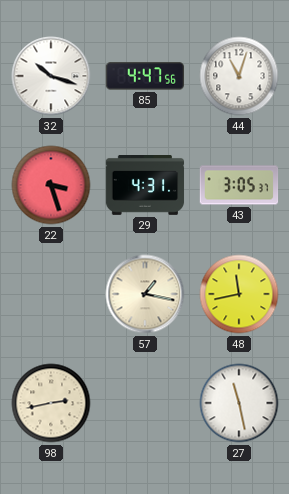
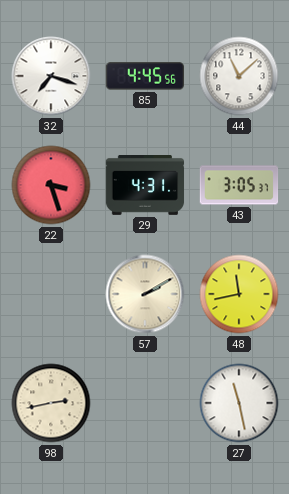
32: 10:18 -> 7:18 (51, 76)
85: 4:47 -> 4:45 (145, 76)
44: 11:03 -> 11:08 (239, 76)
57: 1:17 -> 2:10 (145, 294)
